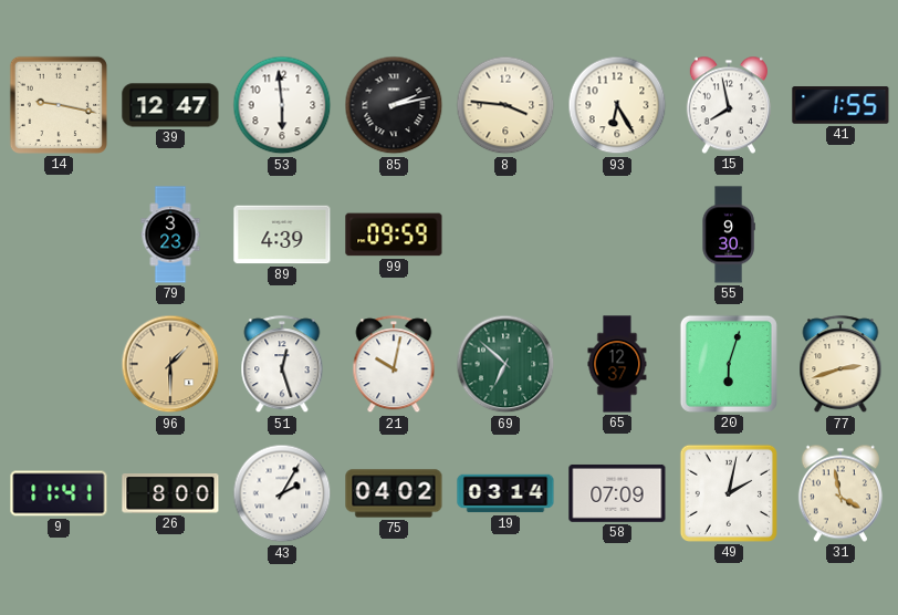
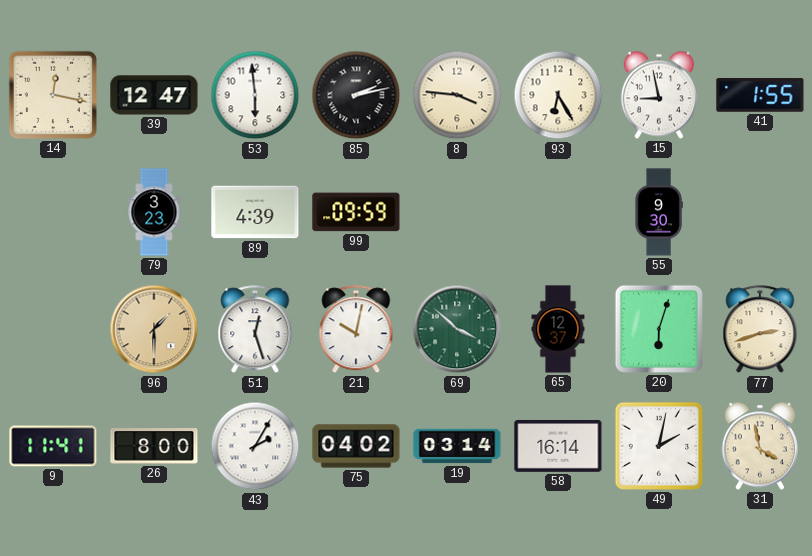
14: 9:17 -> 12:17 (53, 95)
15: 7:58 -> 8:58 (659, 95)
69: 6:52 -> 3:52 (457, 329)
58: 07:09 -> 16:14 (558, 446)
